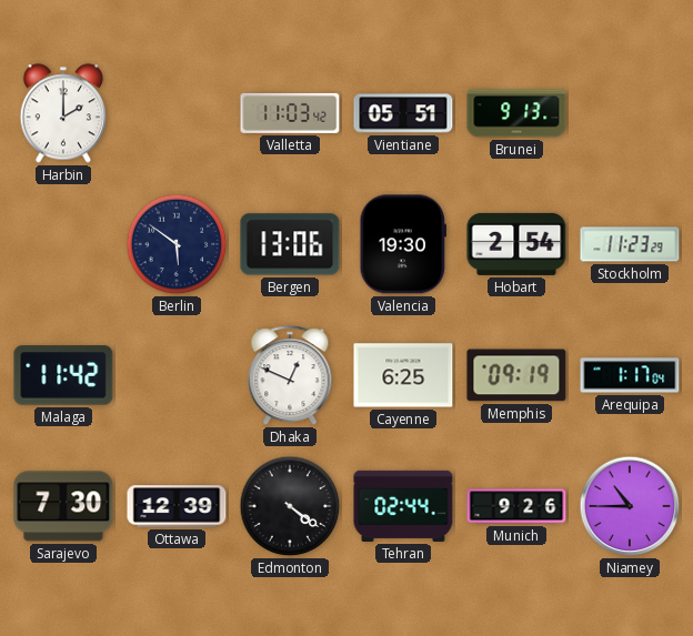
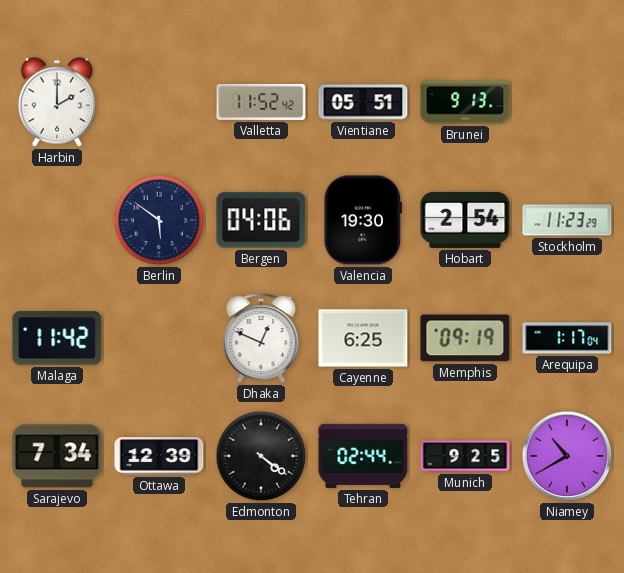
Valletta: 11:03 -> 11:52 (261, 102)
Bergen: 13:06 -> 04:06 (261, 220)
Sarajevo: 7:30 -> 7:34 (57, 456)
Munich: 9:26 -> 9:25 (465, 456)
Niamey: 10:45 -> 10:40 (567, 456)
